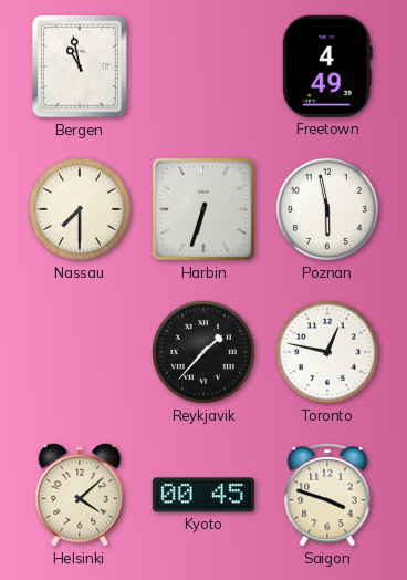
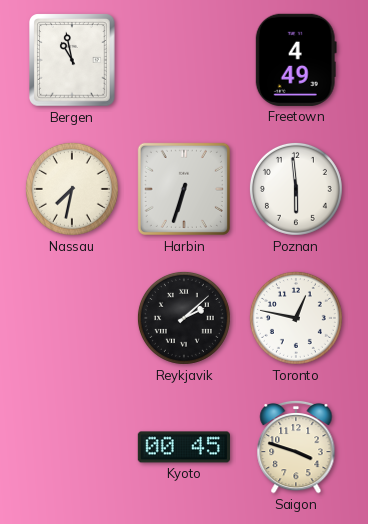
Nassau: 7:30 -> 7:32 (72, 189)
Poznan: 5:58 -> 5:59 (296, 189)
Reykjavik: 1:37 -> 2:08 (184, 318)
Helsinki: 4:08 -> none (80, 495)
